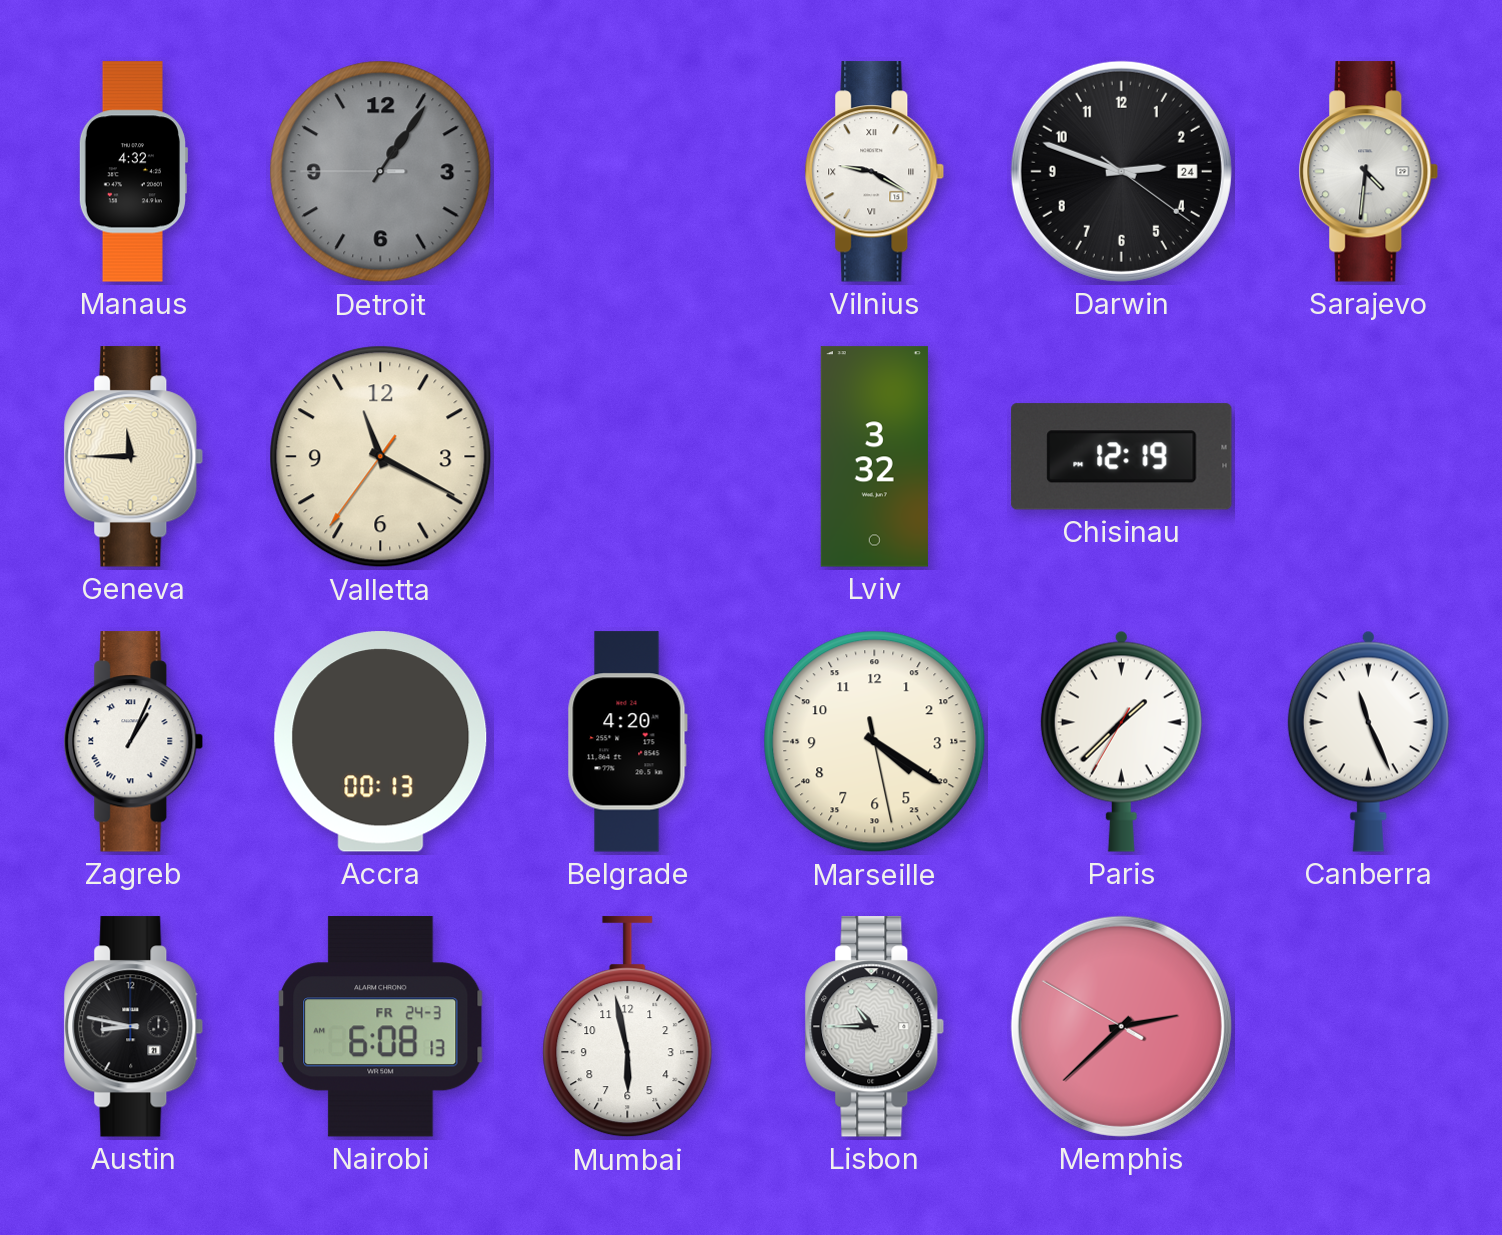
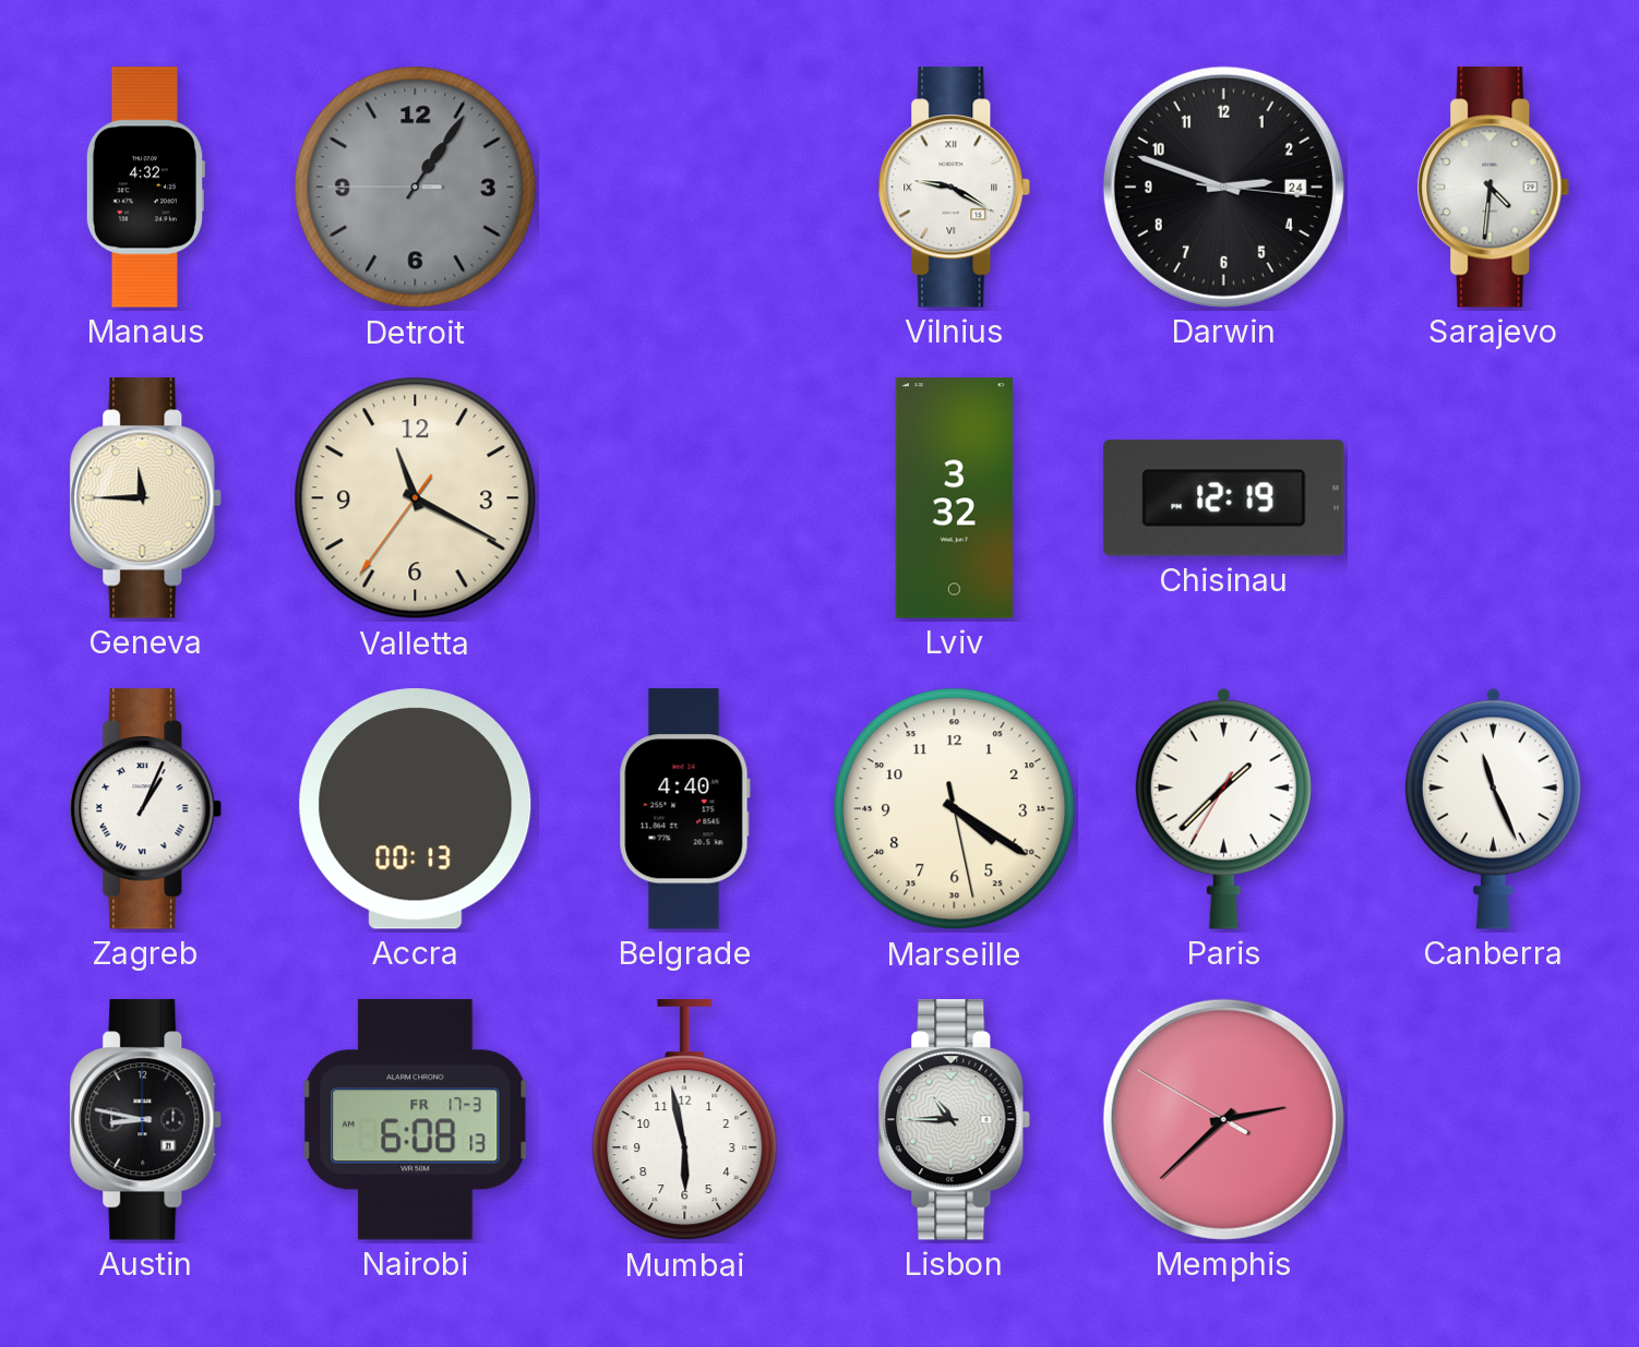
Darwin: 2:48:21 -> 2:48:16 (1223, 187)
Belgrade: 4:20 -> 4:40 (684, 809)
Nairobi date: FR 24-3 -> FR 17-3 (416, 1120)
